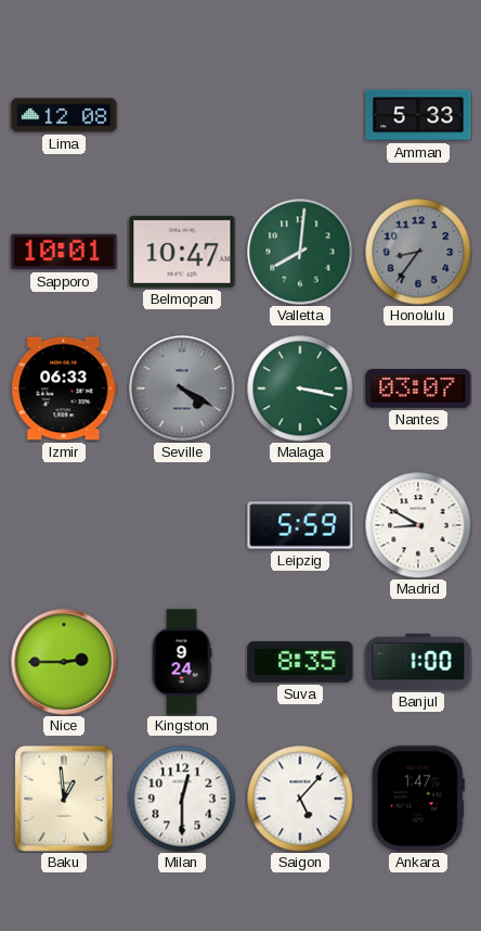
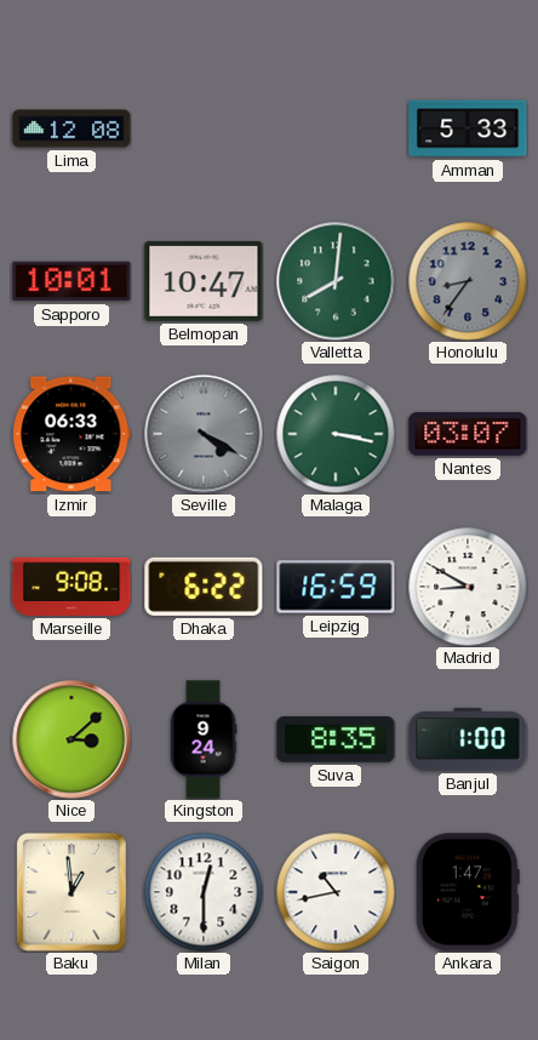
Marseille: none -> 9:08 (71, 587)
Dhaka: none -> 6:22 (204, 587)
Leipzig: 5:59 -> 16:59 (336, 587)
Nice: 2:45 -> 3:08 (71, 739)
Saigon: 5:07 -> 10:43 (336, 892)
